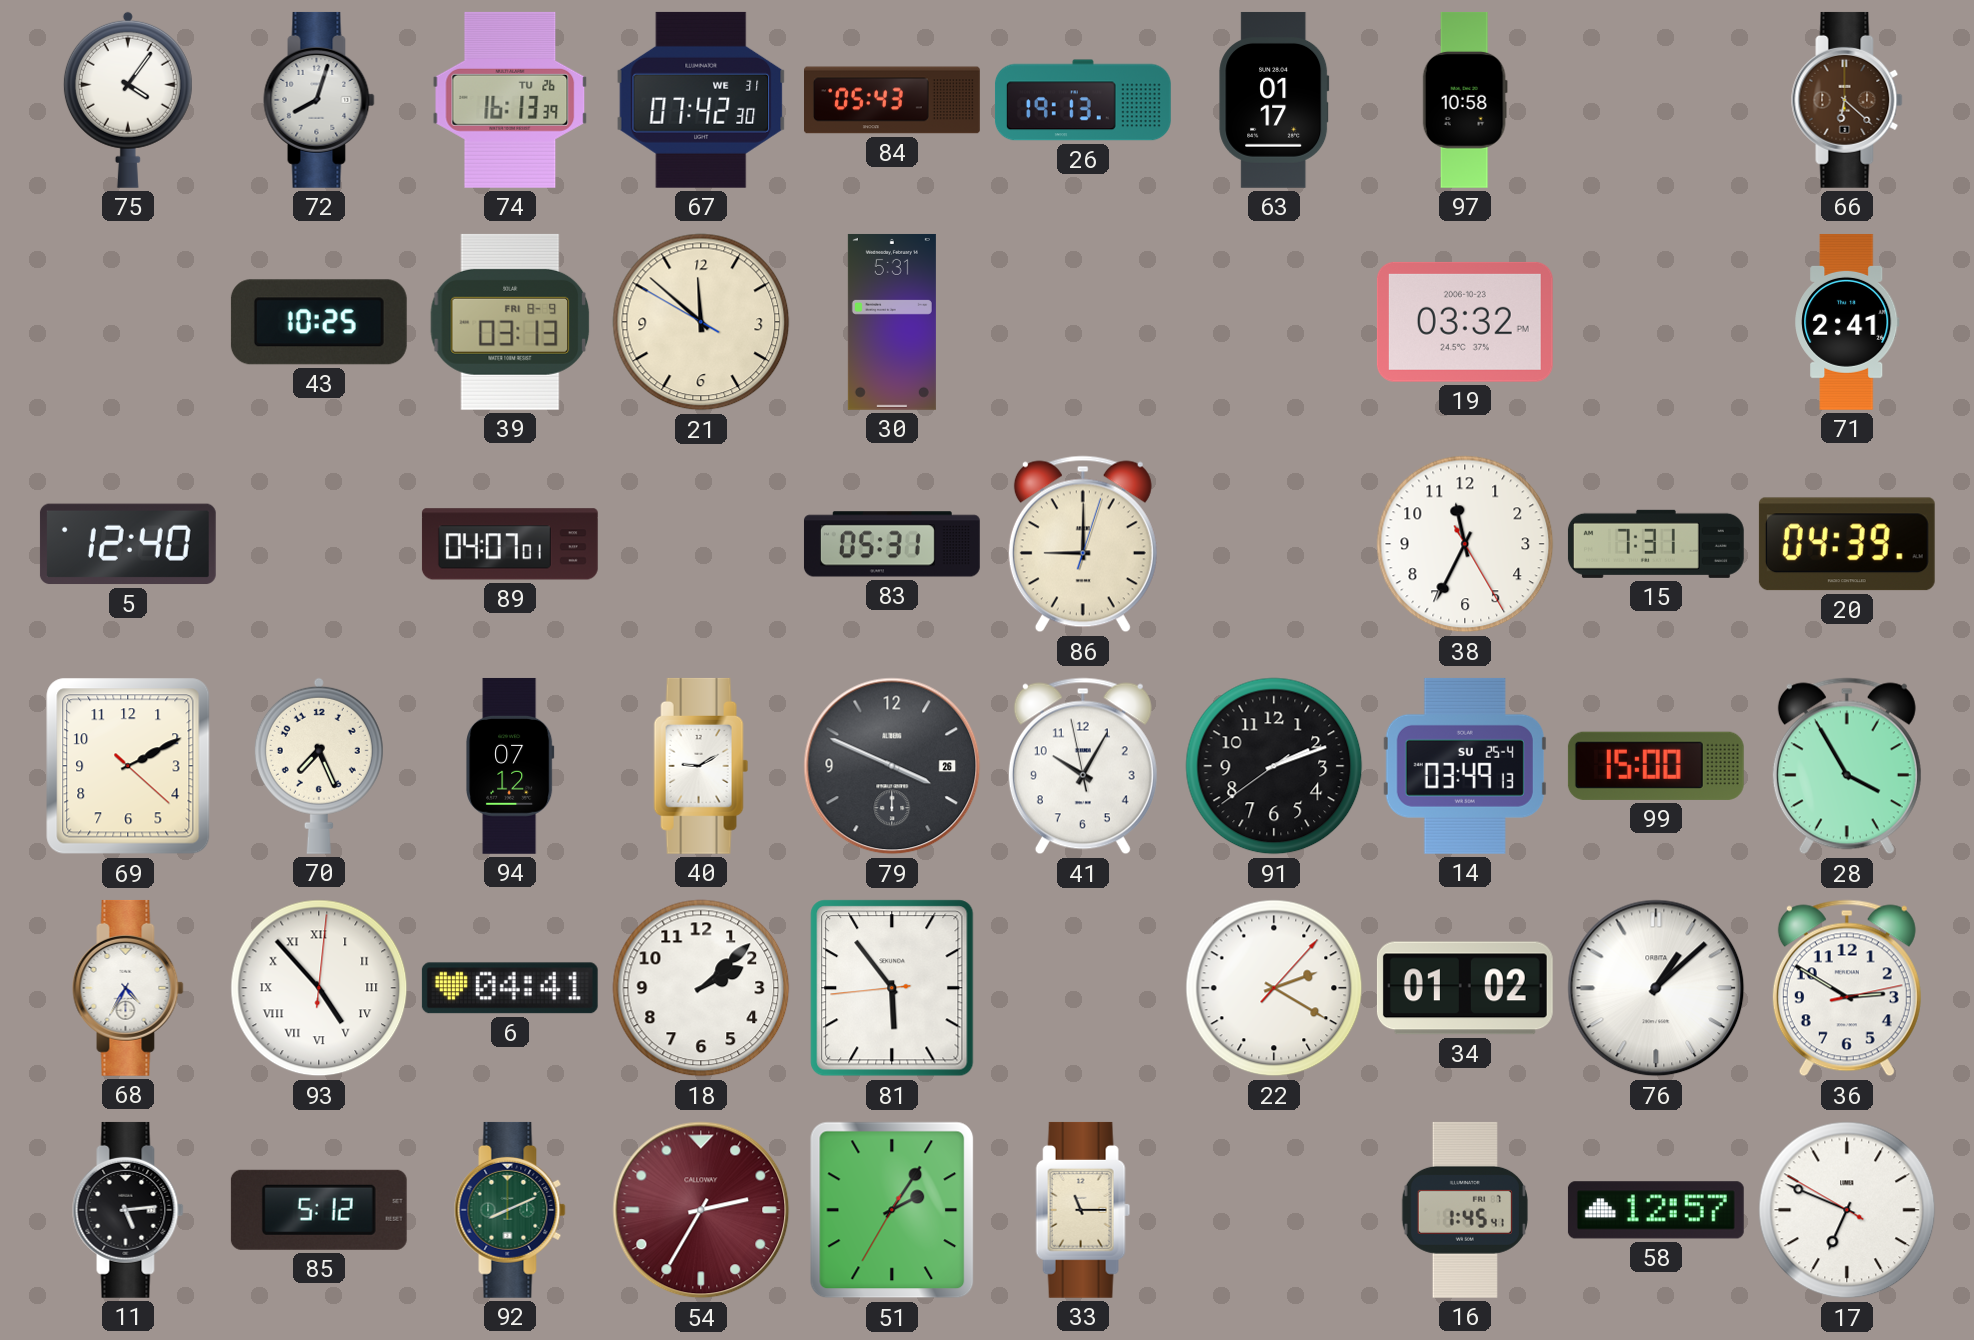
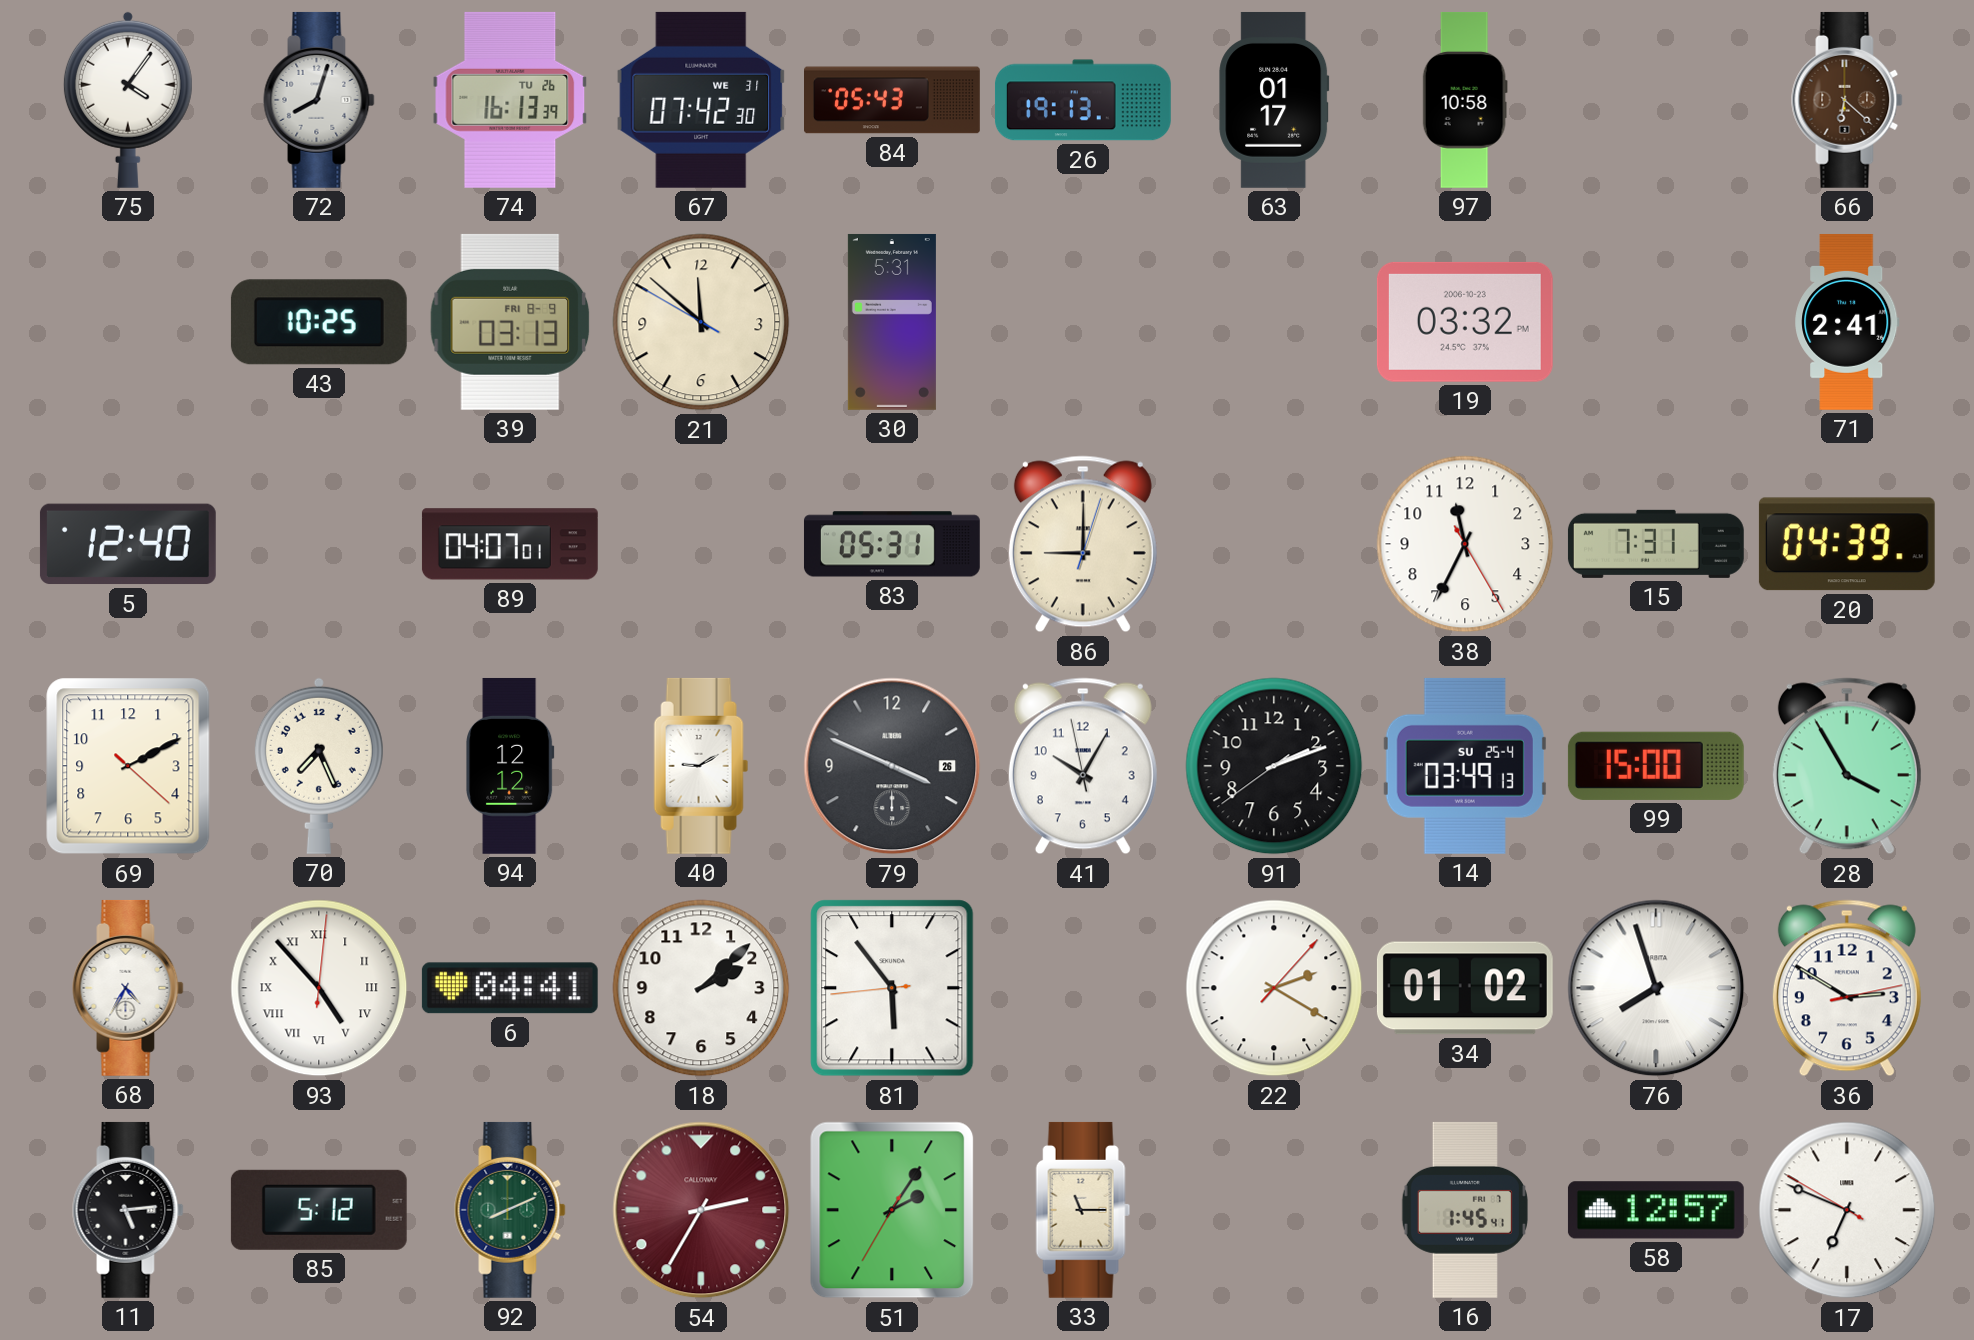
94: 07:12 -> 12:12 (510, 766)
76: 1:08 -> 7:57 (1656, 988)
